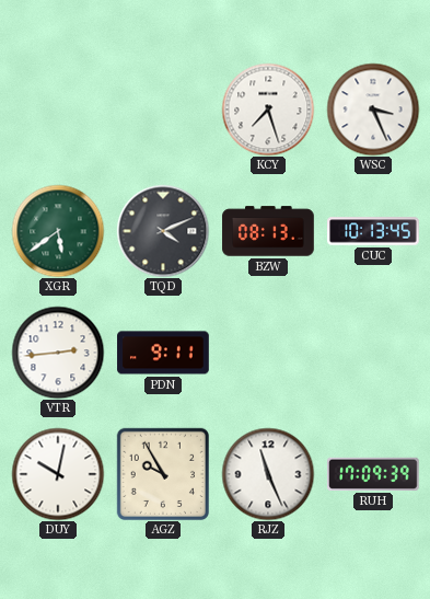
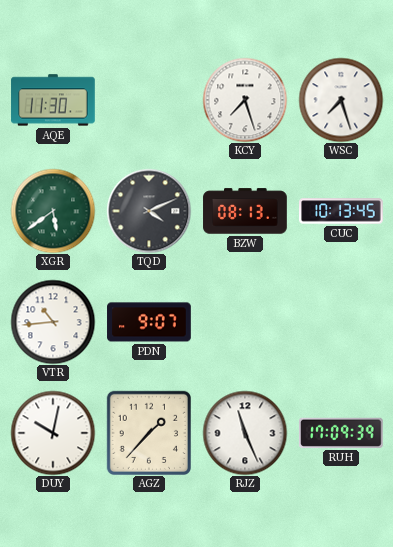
AQE: none -> 11:30 (53, 100)
WSC: 3:26 -> 7:27 (341, 100)
VTR: 2:44 -> 10:44 (53, 322)
PDN: 9:11 -> 9:07 (149, 322)
AGZ: 9:55 -> 1:37 (148, 432)
